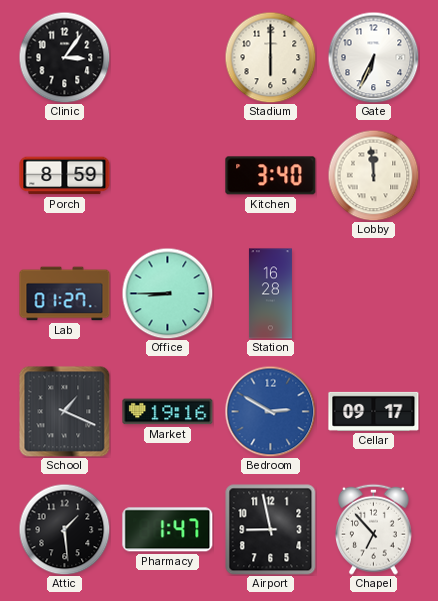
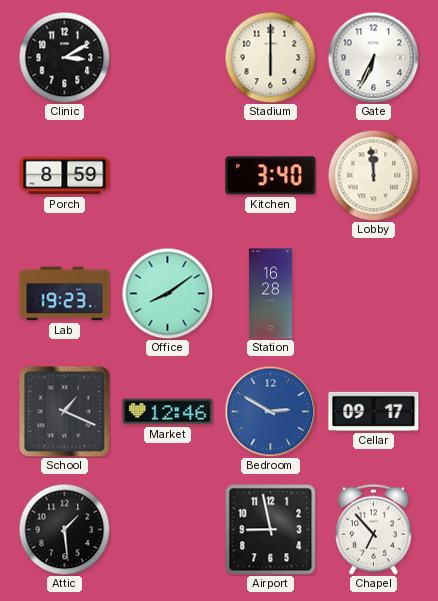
Clinic: 3:06 -> 3:10 (64, 57)
Lab: 01:27 -> 19:23 (65, 294)
Office: 8:45 -> 8:09 (167, 293)
Market: 19:16 -> 12:46 (168, 412)
Pharmacy: 1:47 -> none (168, 530)
